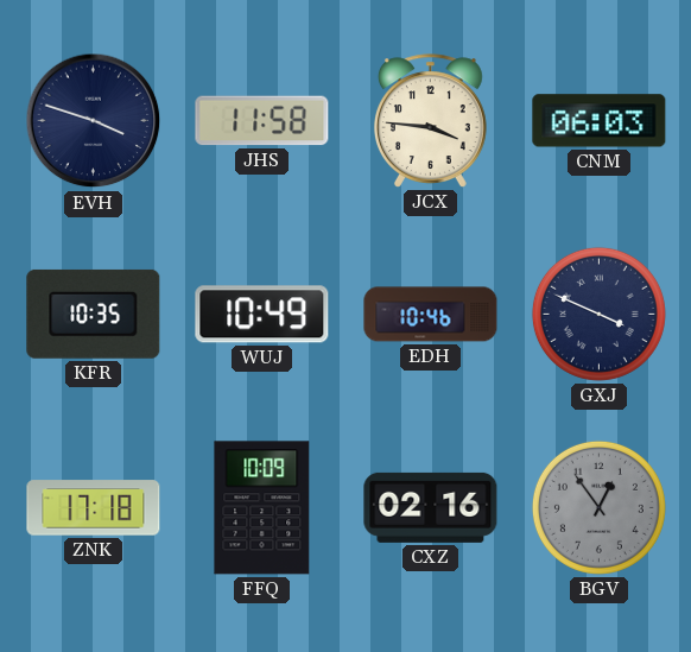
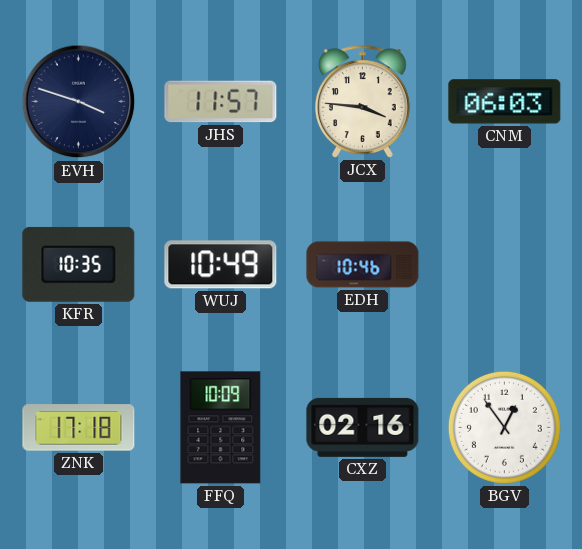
JHS: 11:58 -> 11:57 (221, 102)
GXJ: 3:49 -> none (598, 314)
BGV dial: grey -> white (504, 427)
